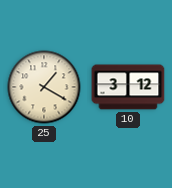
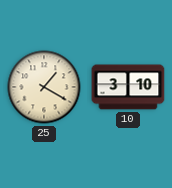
10: 3:12 -> 3:10 (128, 87)
